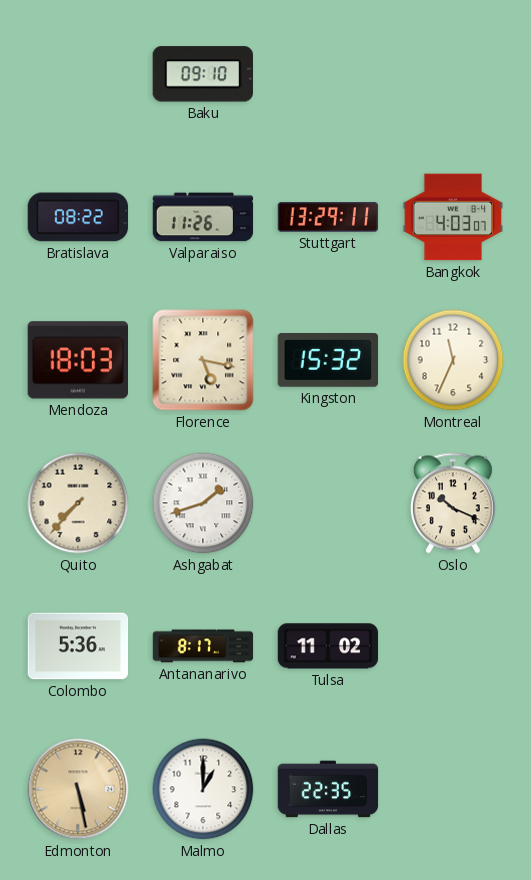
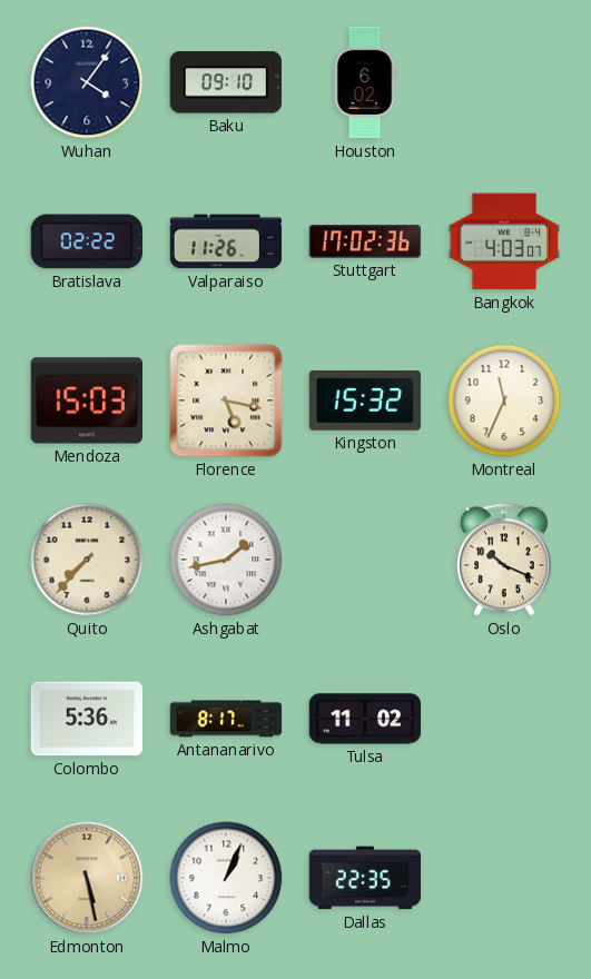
Wuhan: none -> 4:06 (87, 82)
Houston: none -> 6:02 (365, 82)
Bratislava: 08:22 -> 02:22 (87, 241)
Stuttgart: 13:29 -> 17:02 (365, 241)
Mendoza: 18:03 -> 15:03 (86, 400)
Ashgabat: 1:42 -> 1:43 (226, 560)
Malmo: 1:00 -> 1:04 (226, 878)
